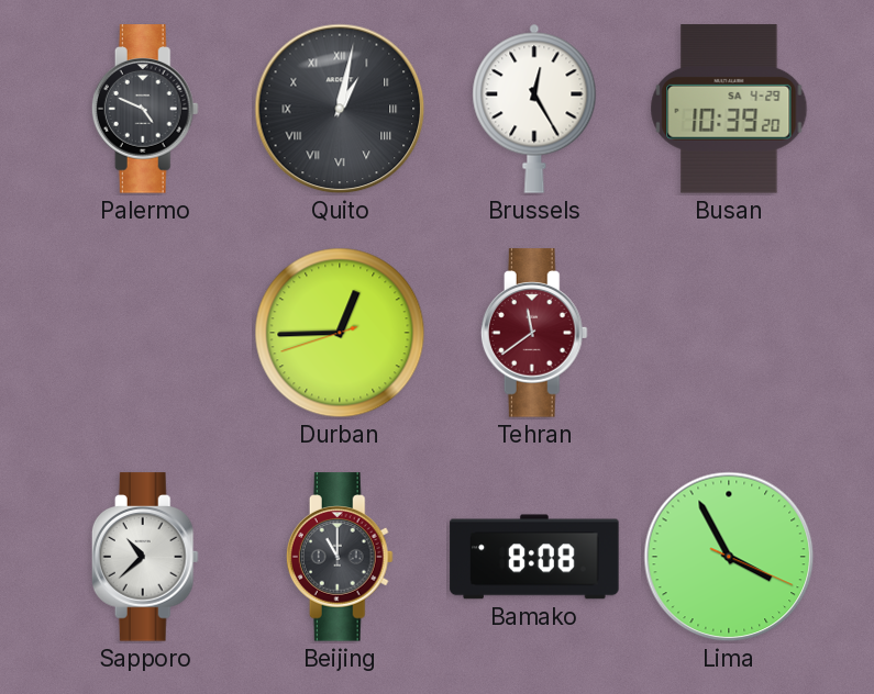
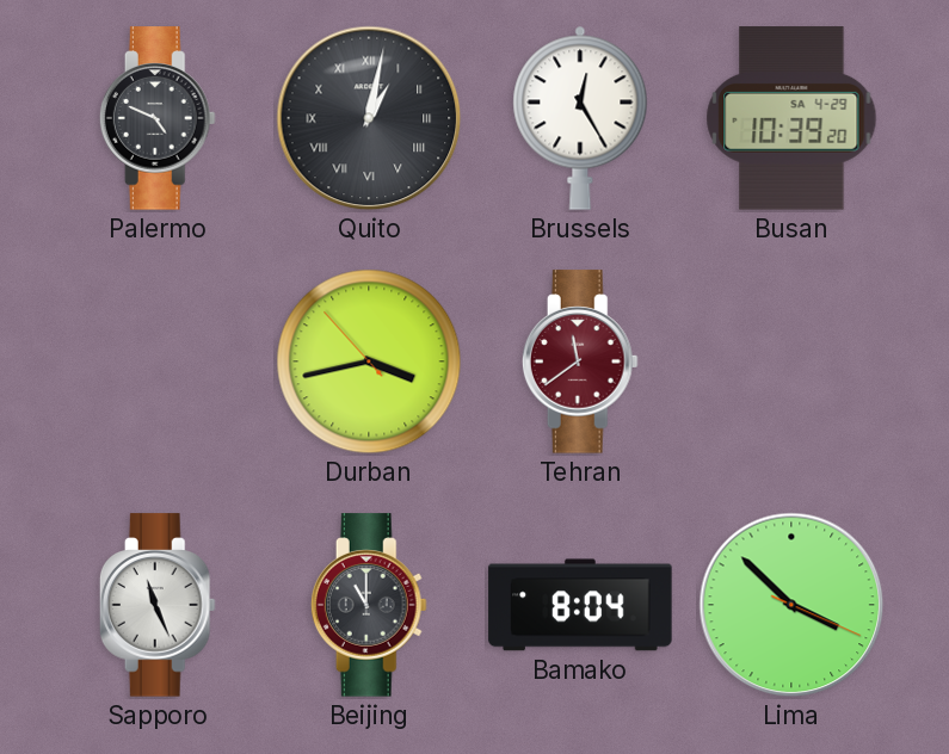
Durban: 12:44 -> 3:42 (369, 361)
Sapporo: 10:38 -> 11:26 (158, 605)
Bamako: 8:08 -> 8:04 (580, 605)
Lima: 3:55 -> 3:52 (791, 605)
